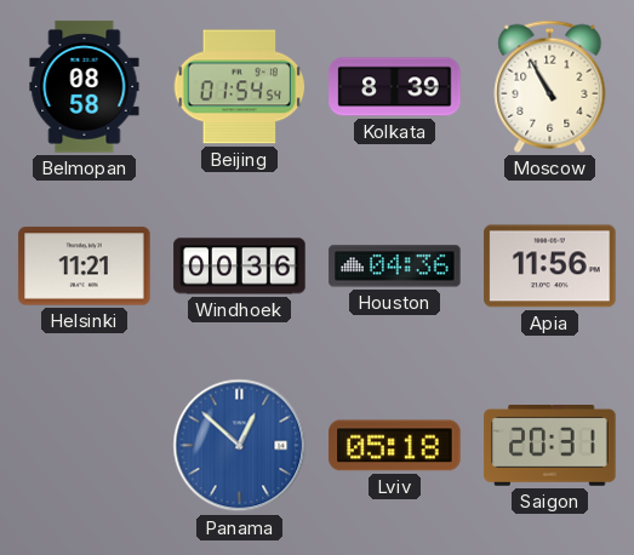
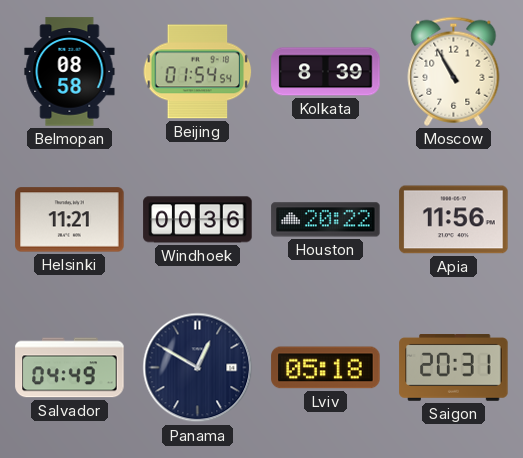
Houston: 04:36 -> 20:22 (326, 220)
Salvador: none -> 04:49 (70, 368)
Panama: 12:52 -> 12:50 (198, 368)
Panama dial: blue -> navy (198, 368)
